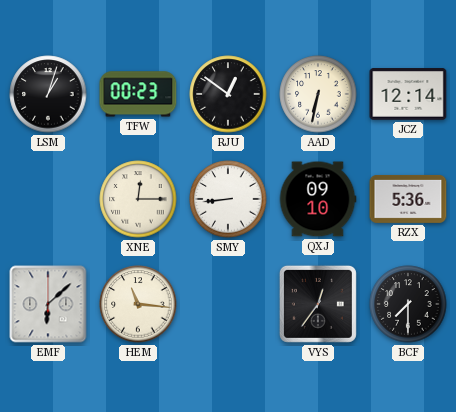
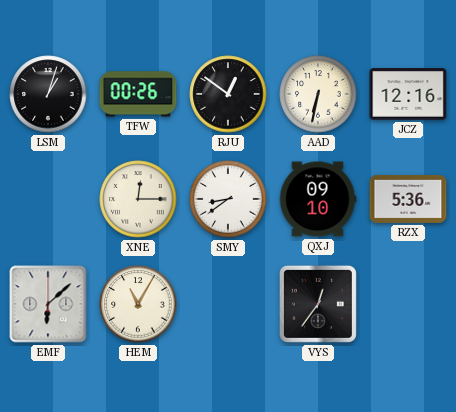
TFW: 00:23 -> 00:26 (138, 94)
JCZ: 12:14 -> 12:16 (408, 94)
SMY: 8:44 -> 8:39 (228, 199)
HEM: 11:16 -> 11:05 (138, 304)
BCF: 7:30 -> none (408, 304)
